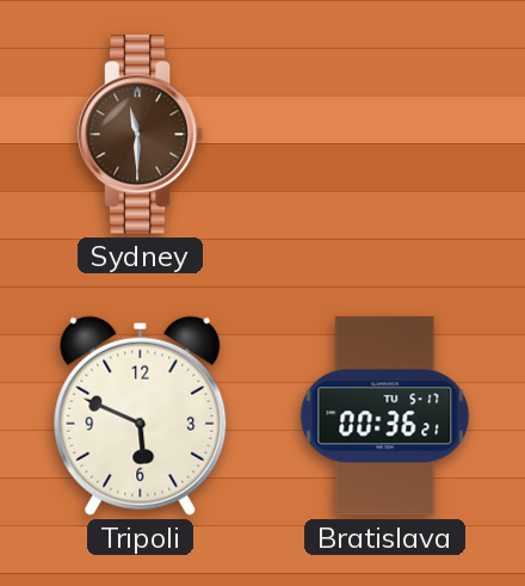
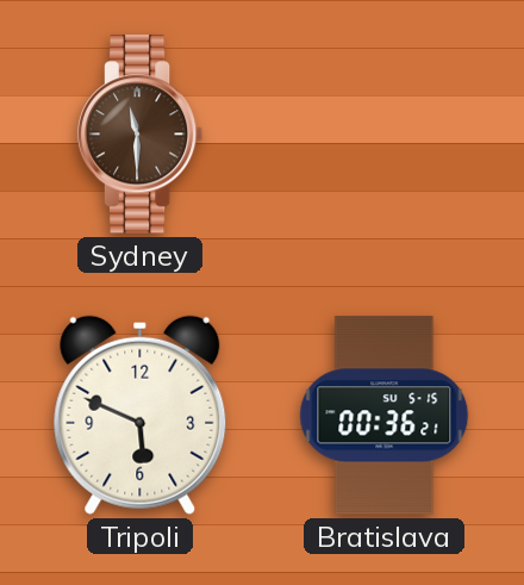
Bratislava date: TU 5-17 -> SU 5-15 (385, 416)
